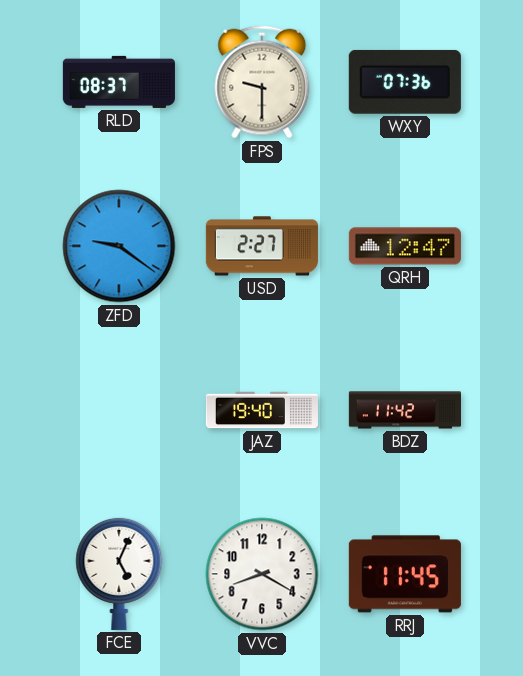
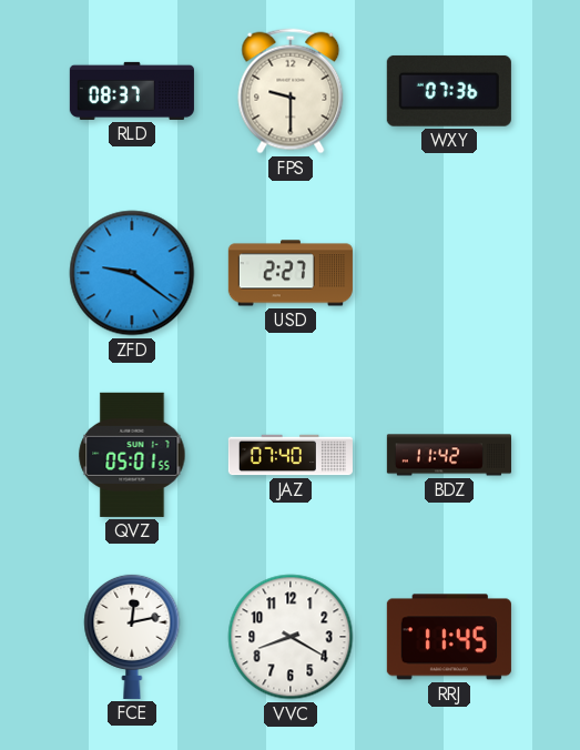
QRH: 12:47 -> none (405, 246)
QVZ: none -> 05:01 (132, 455)
JAZ: 19:40 -> 07:40 (291, 455)
FCE: 5:04 -> 12:13 (132, 636)
